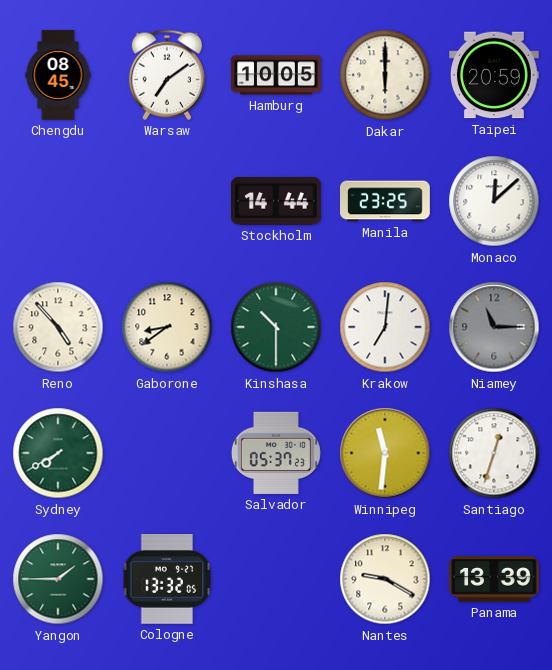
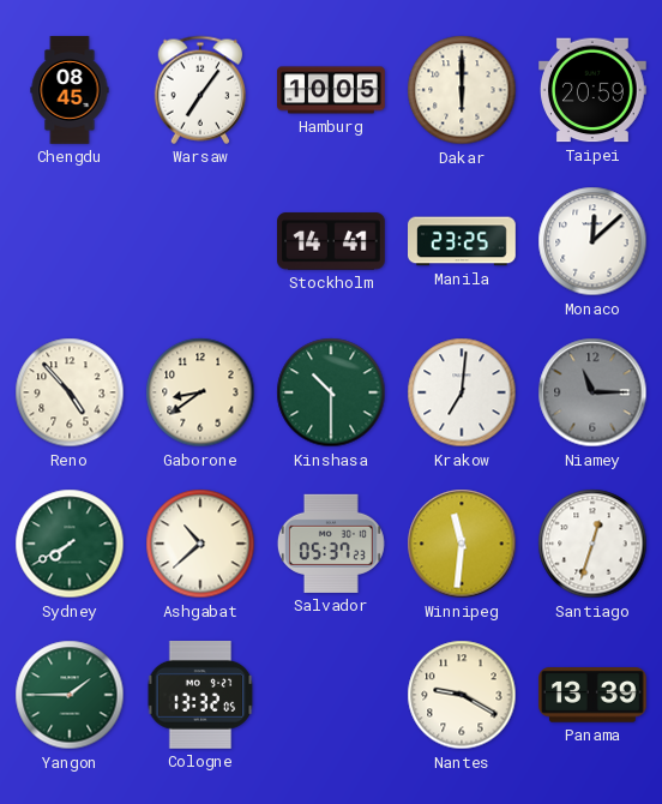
Warsaw: 7:09 -> 7:06 (199, 90)
Stockholm: 14:44 -> 14:41 (332, 241)
Ashgabat: none -> 10:38 (200, 544)
